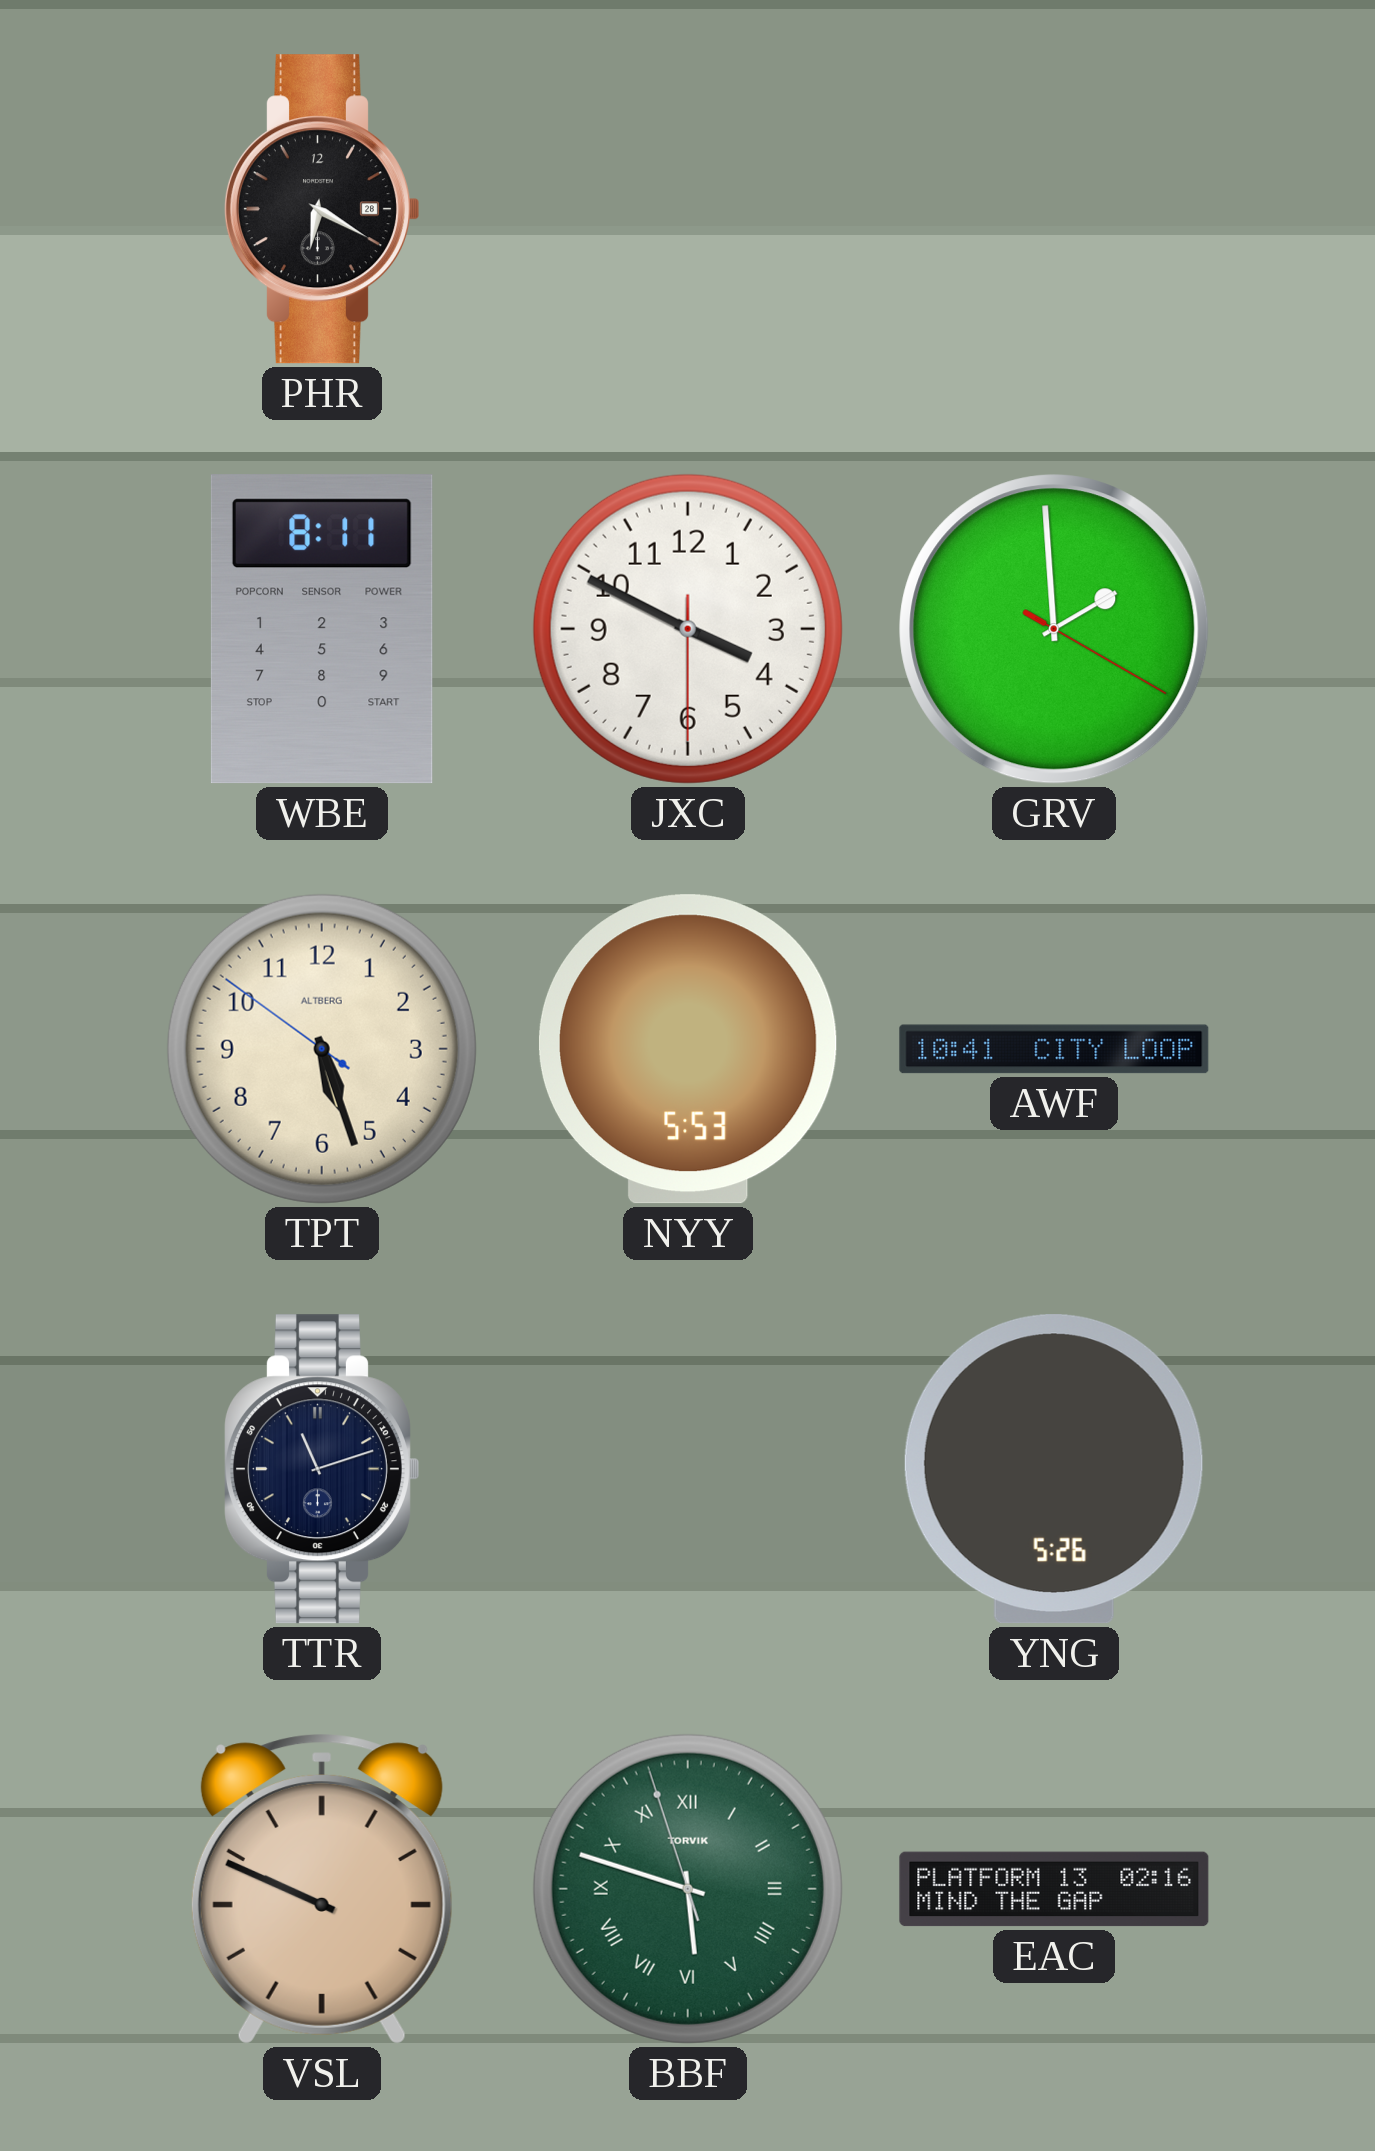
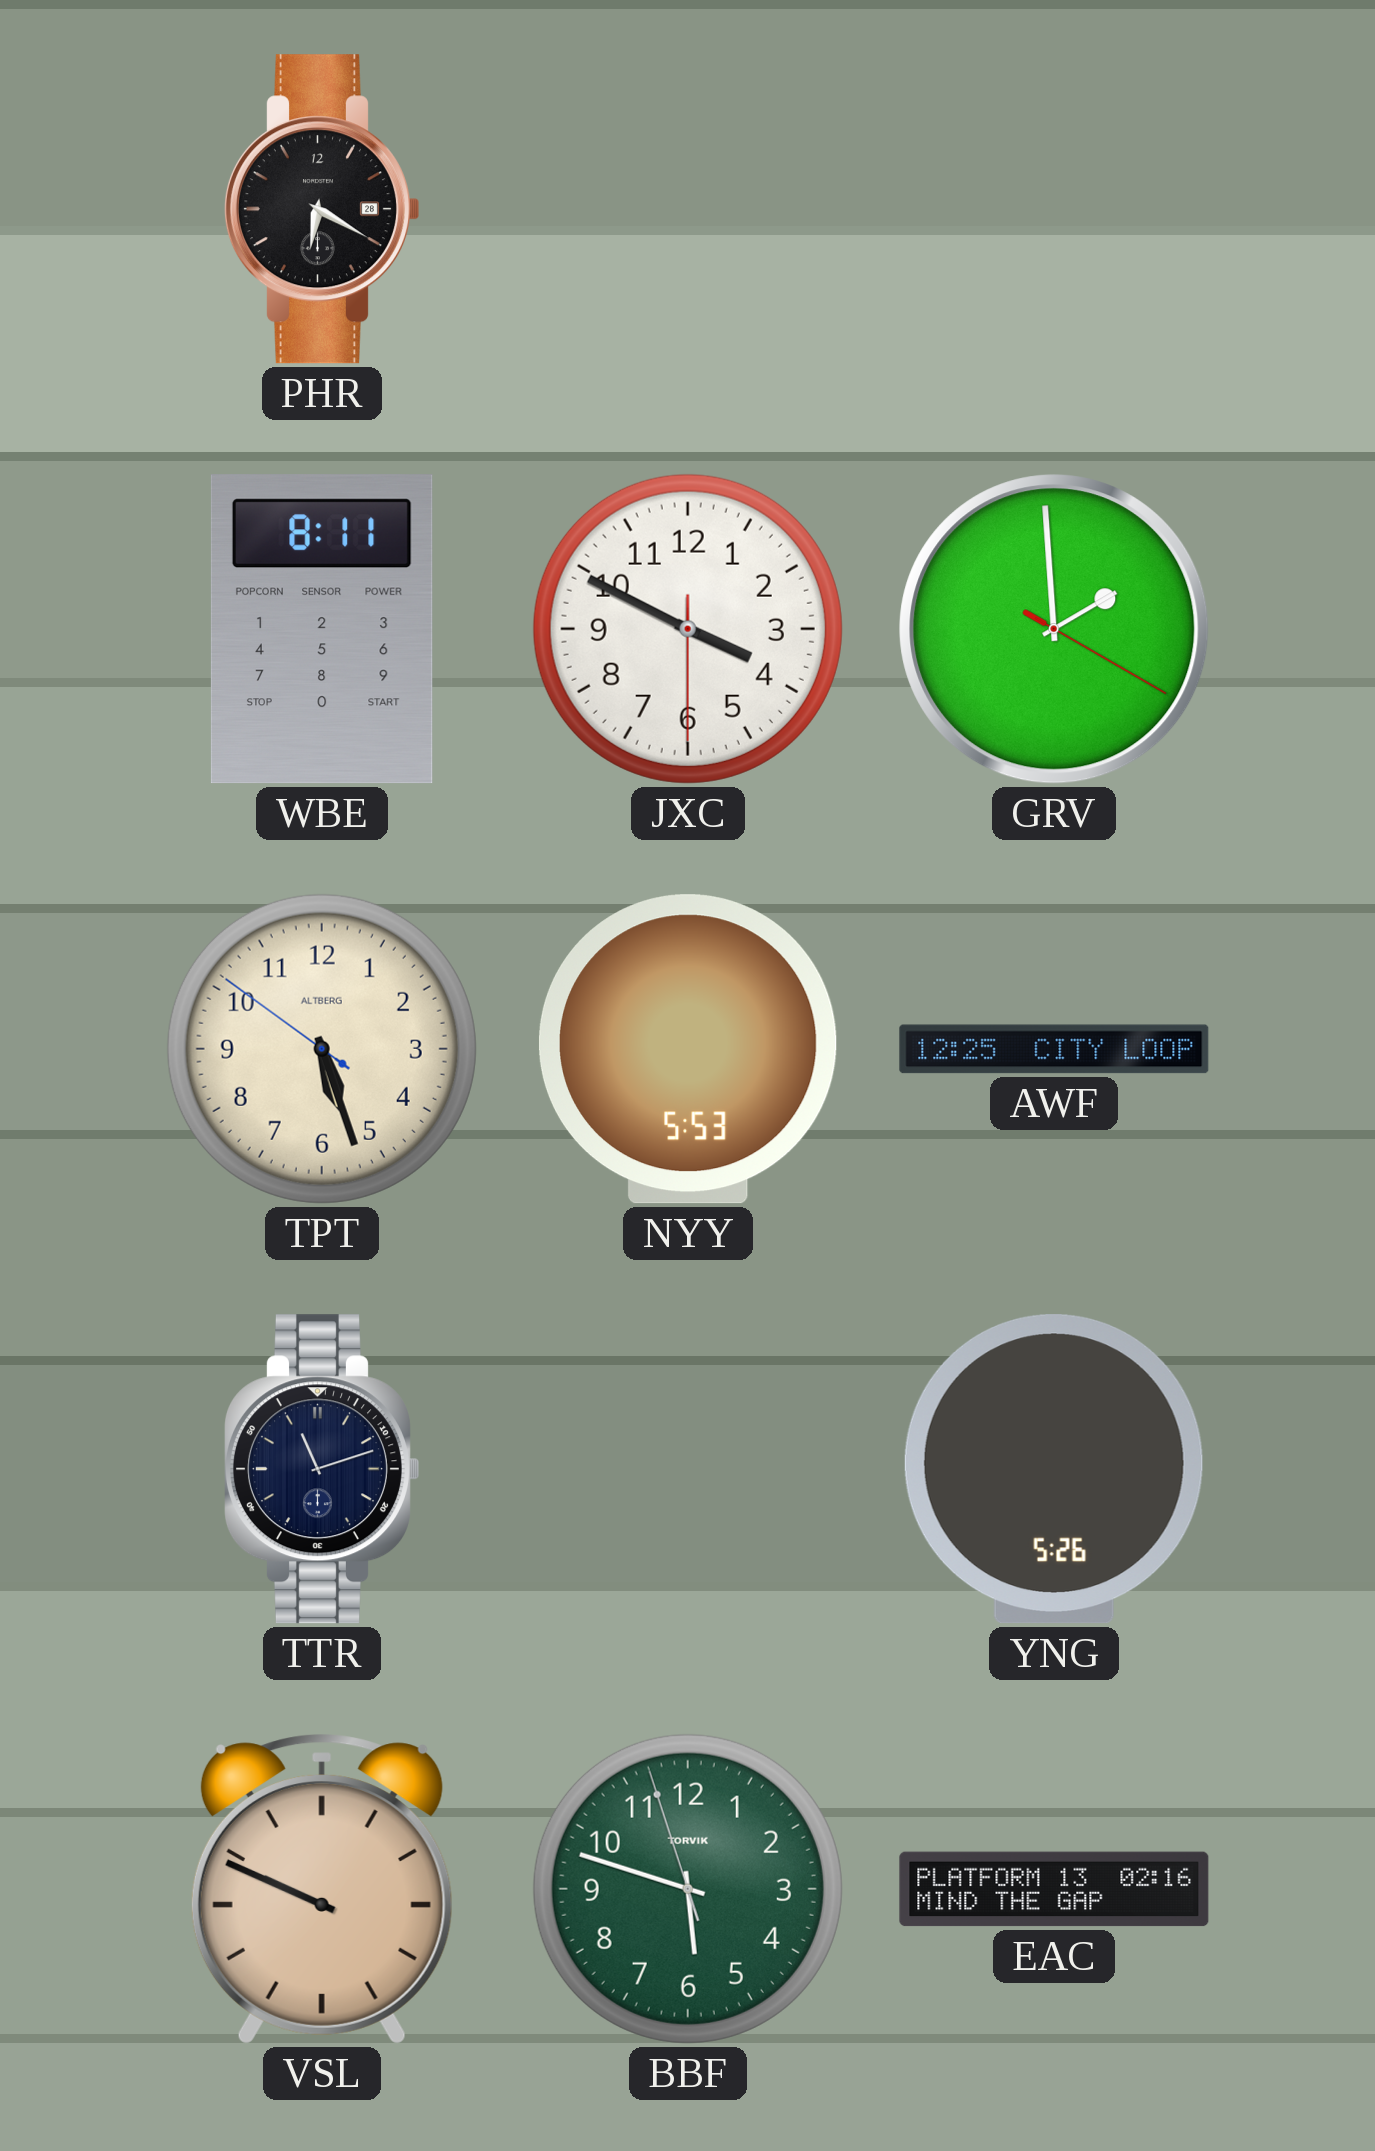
AWF: 10:41 -> 12:25 (1054, 1049)
BBF numerals: Roman -> Arabic (688, 1889)
